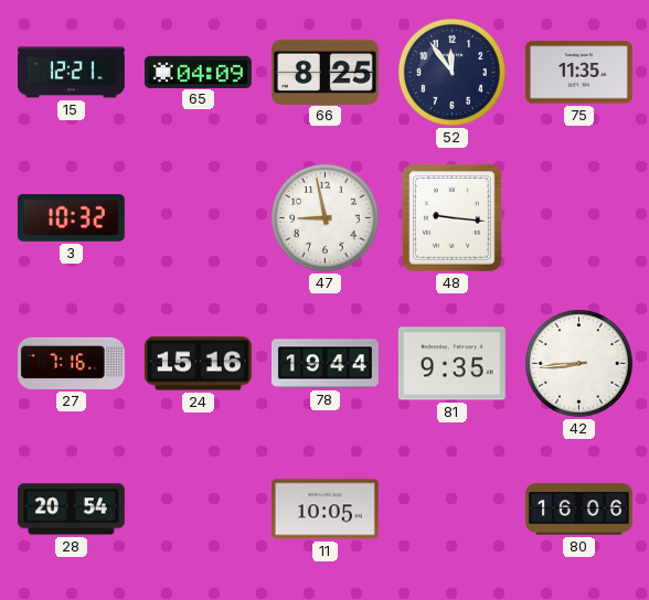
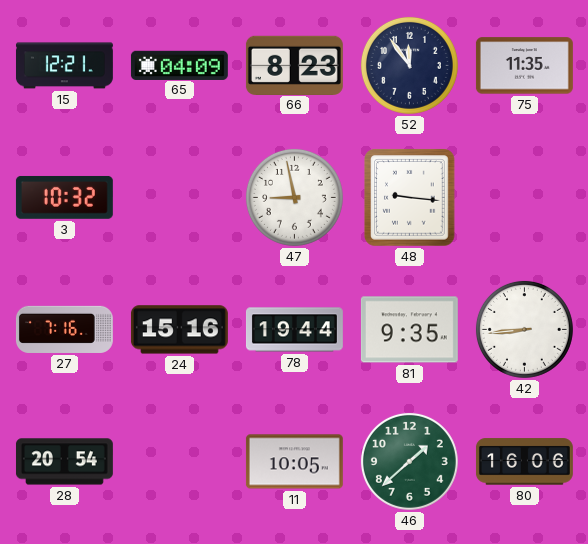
66: 8:25 -> 8:23 (294, 65)
46: none -> 1:38 (409, 461)
